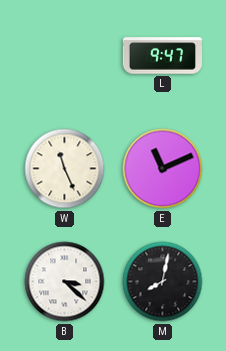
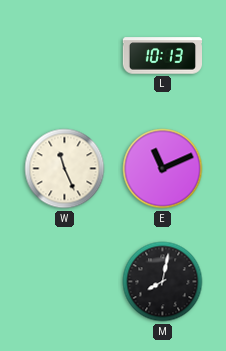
L: 9:47 -> 10:13 (162, 56)
B: 3:22 -> none (65, 282)
